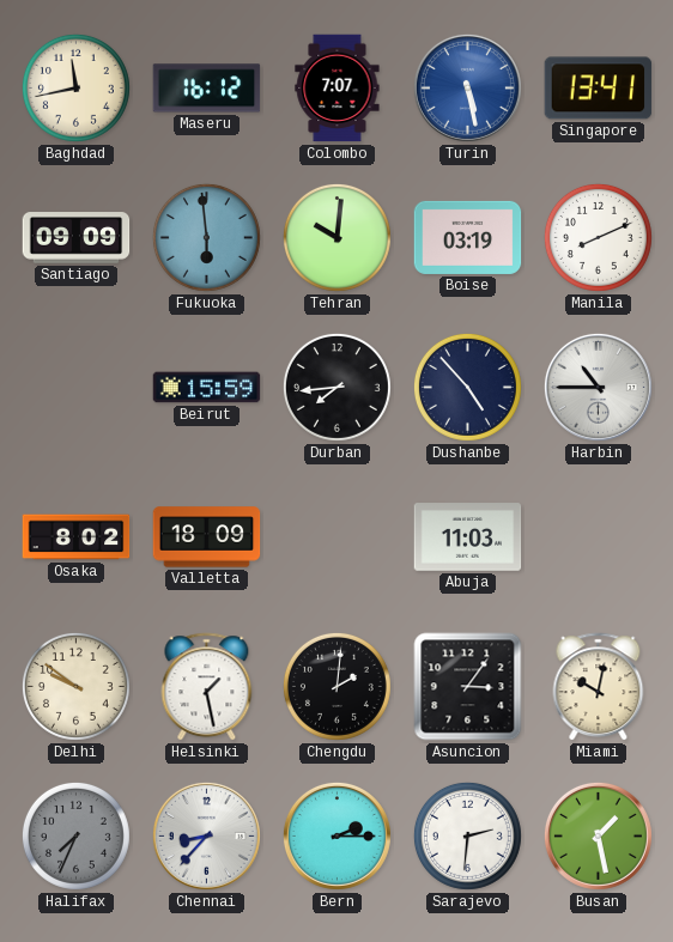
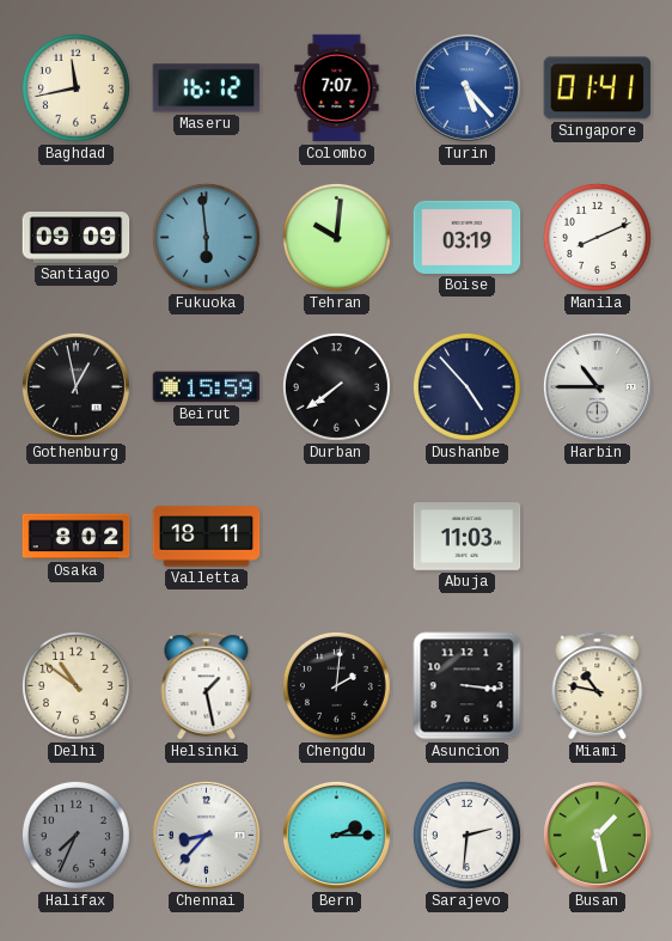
Turin: 5:28 -> 5:23 (466, 87)
Singapore: 13:41 -> 01:41 (598, 88)
Gothenburg: none -> 12:58 (75, 386)
Durban: 7:44 -> 7:39 (336, 386)
Valletta: 18:09 -> 18:11 (207, 537)
Delhi: 9:51 -> 10:51 (75, 685)
Asuncion: 3:06 -> 3:16 (468, 686)
Miami: 10:02 -> 10:47 (598, 686)
